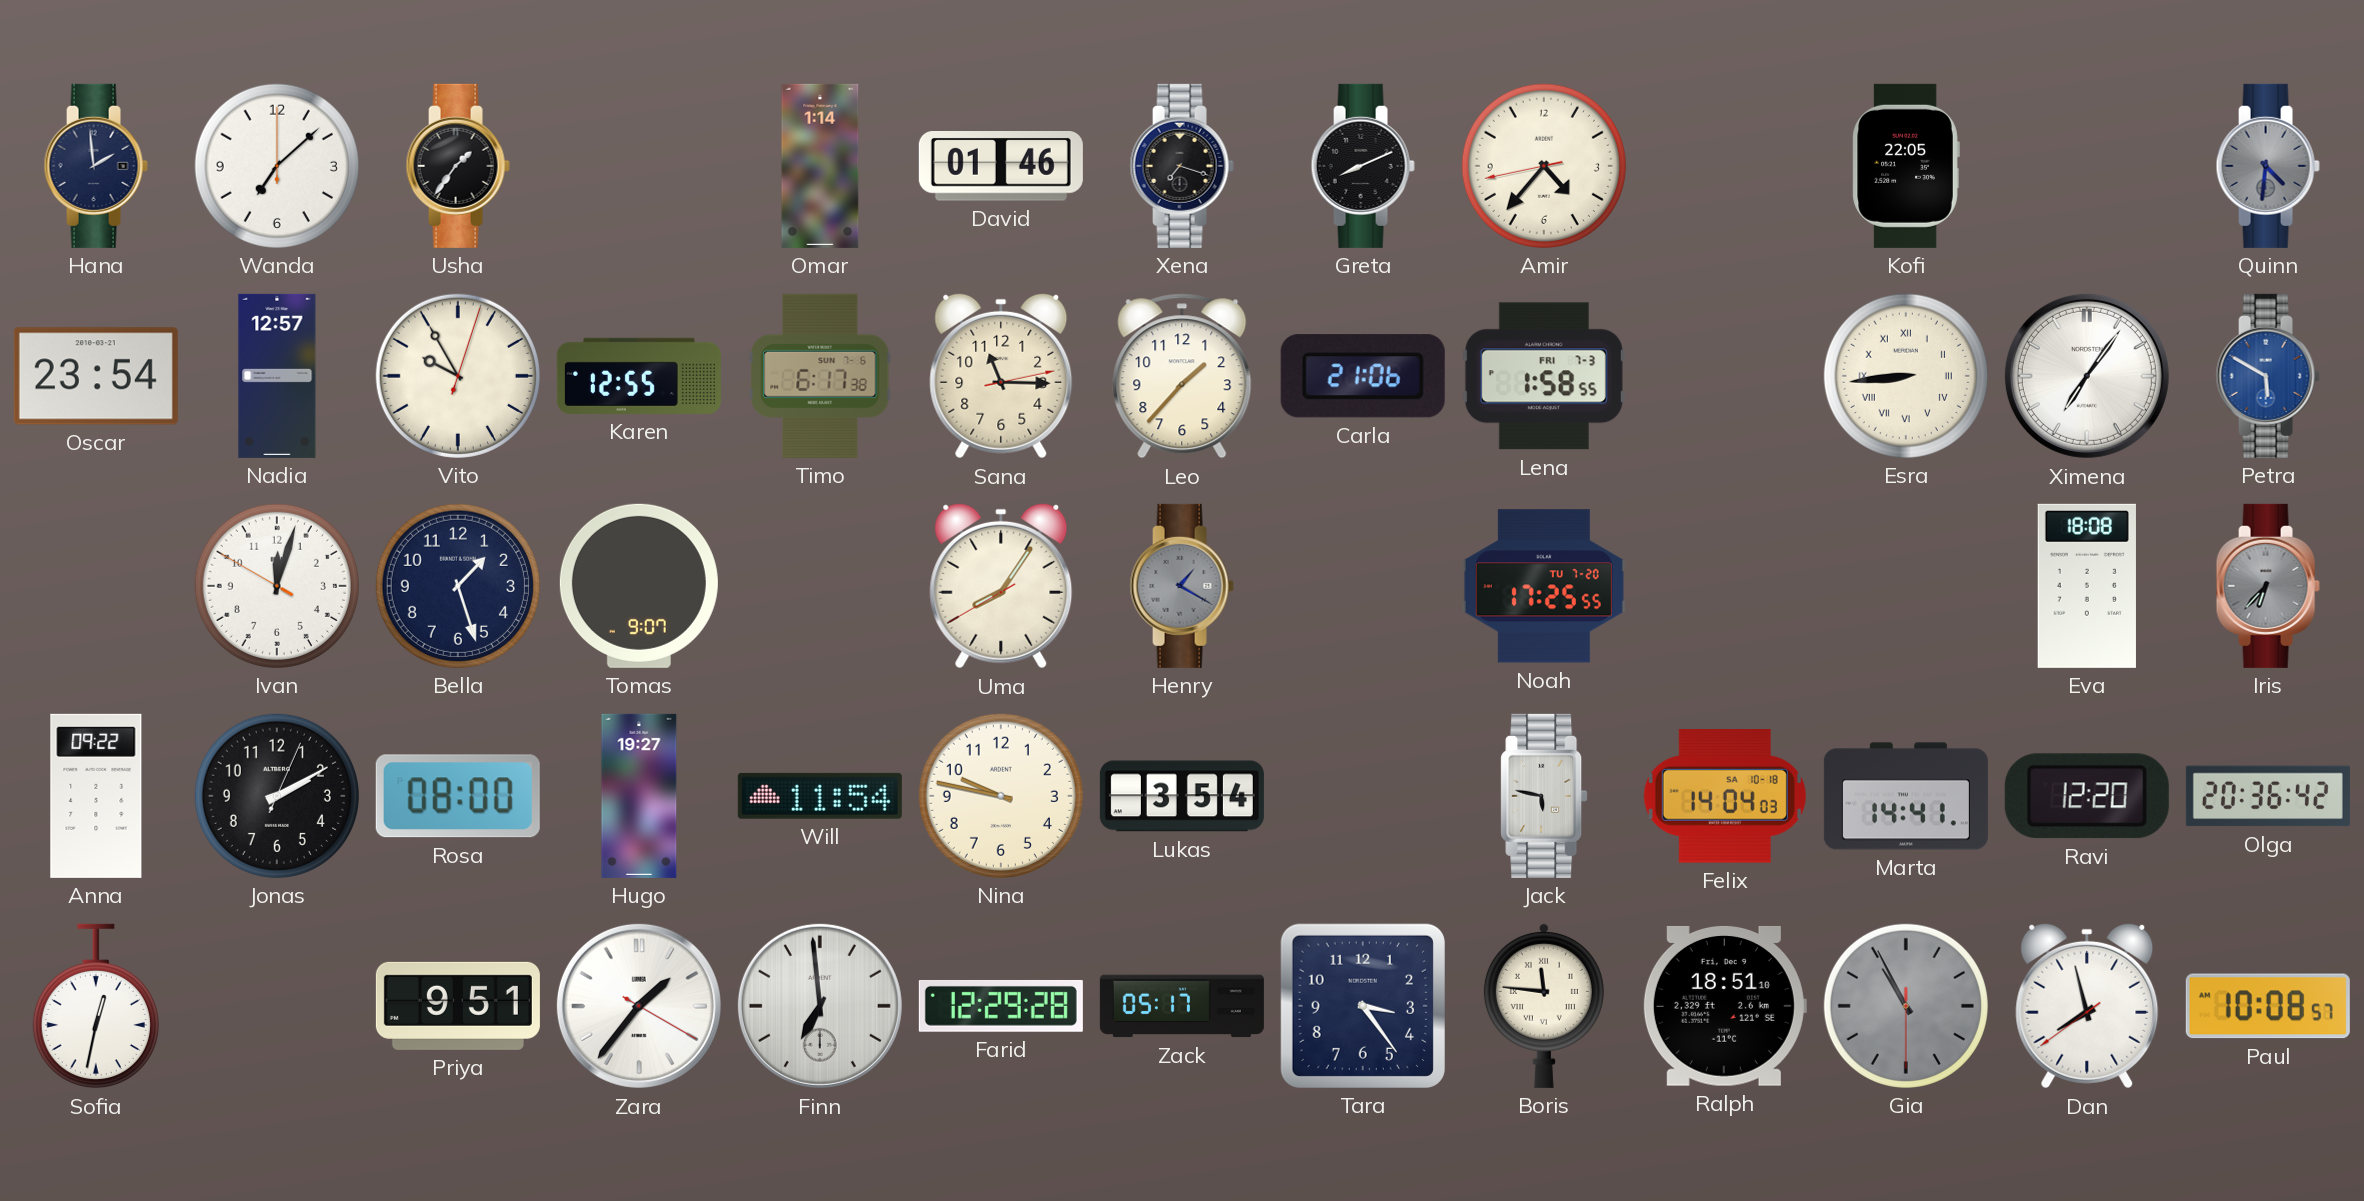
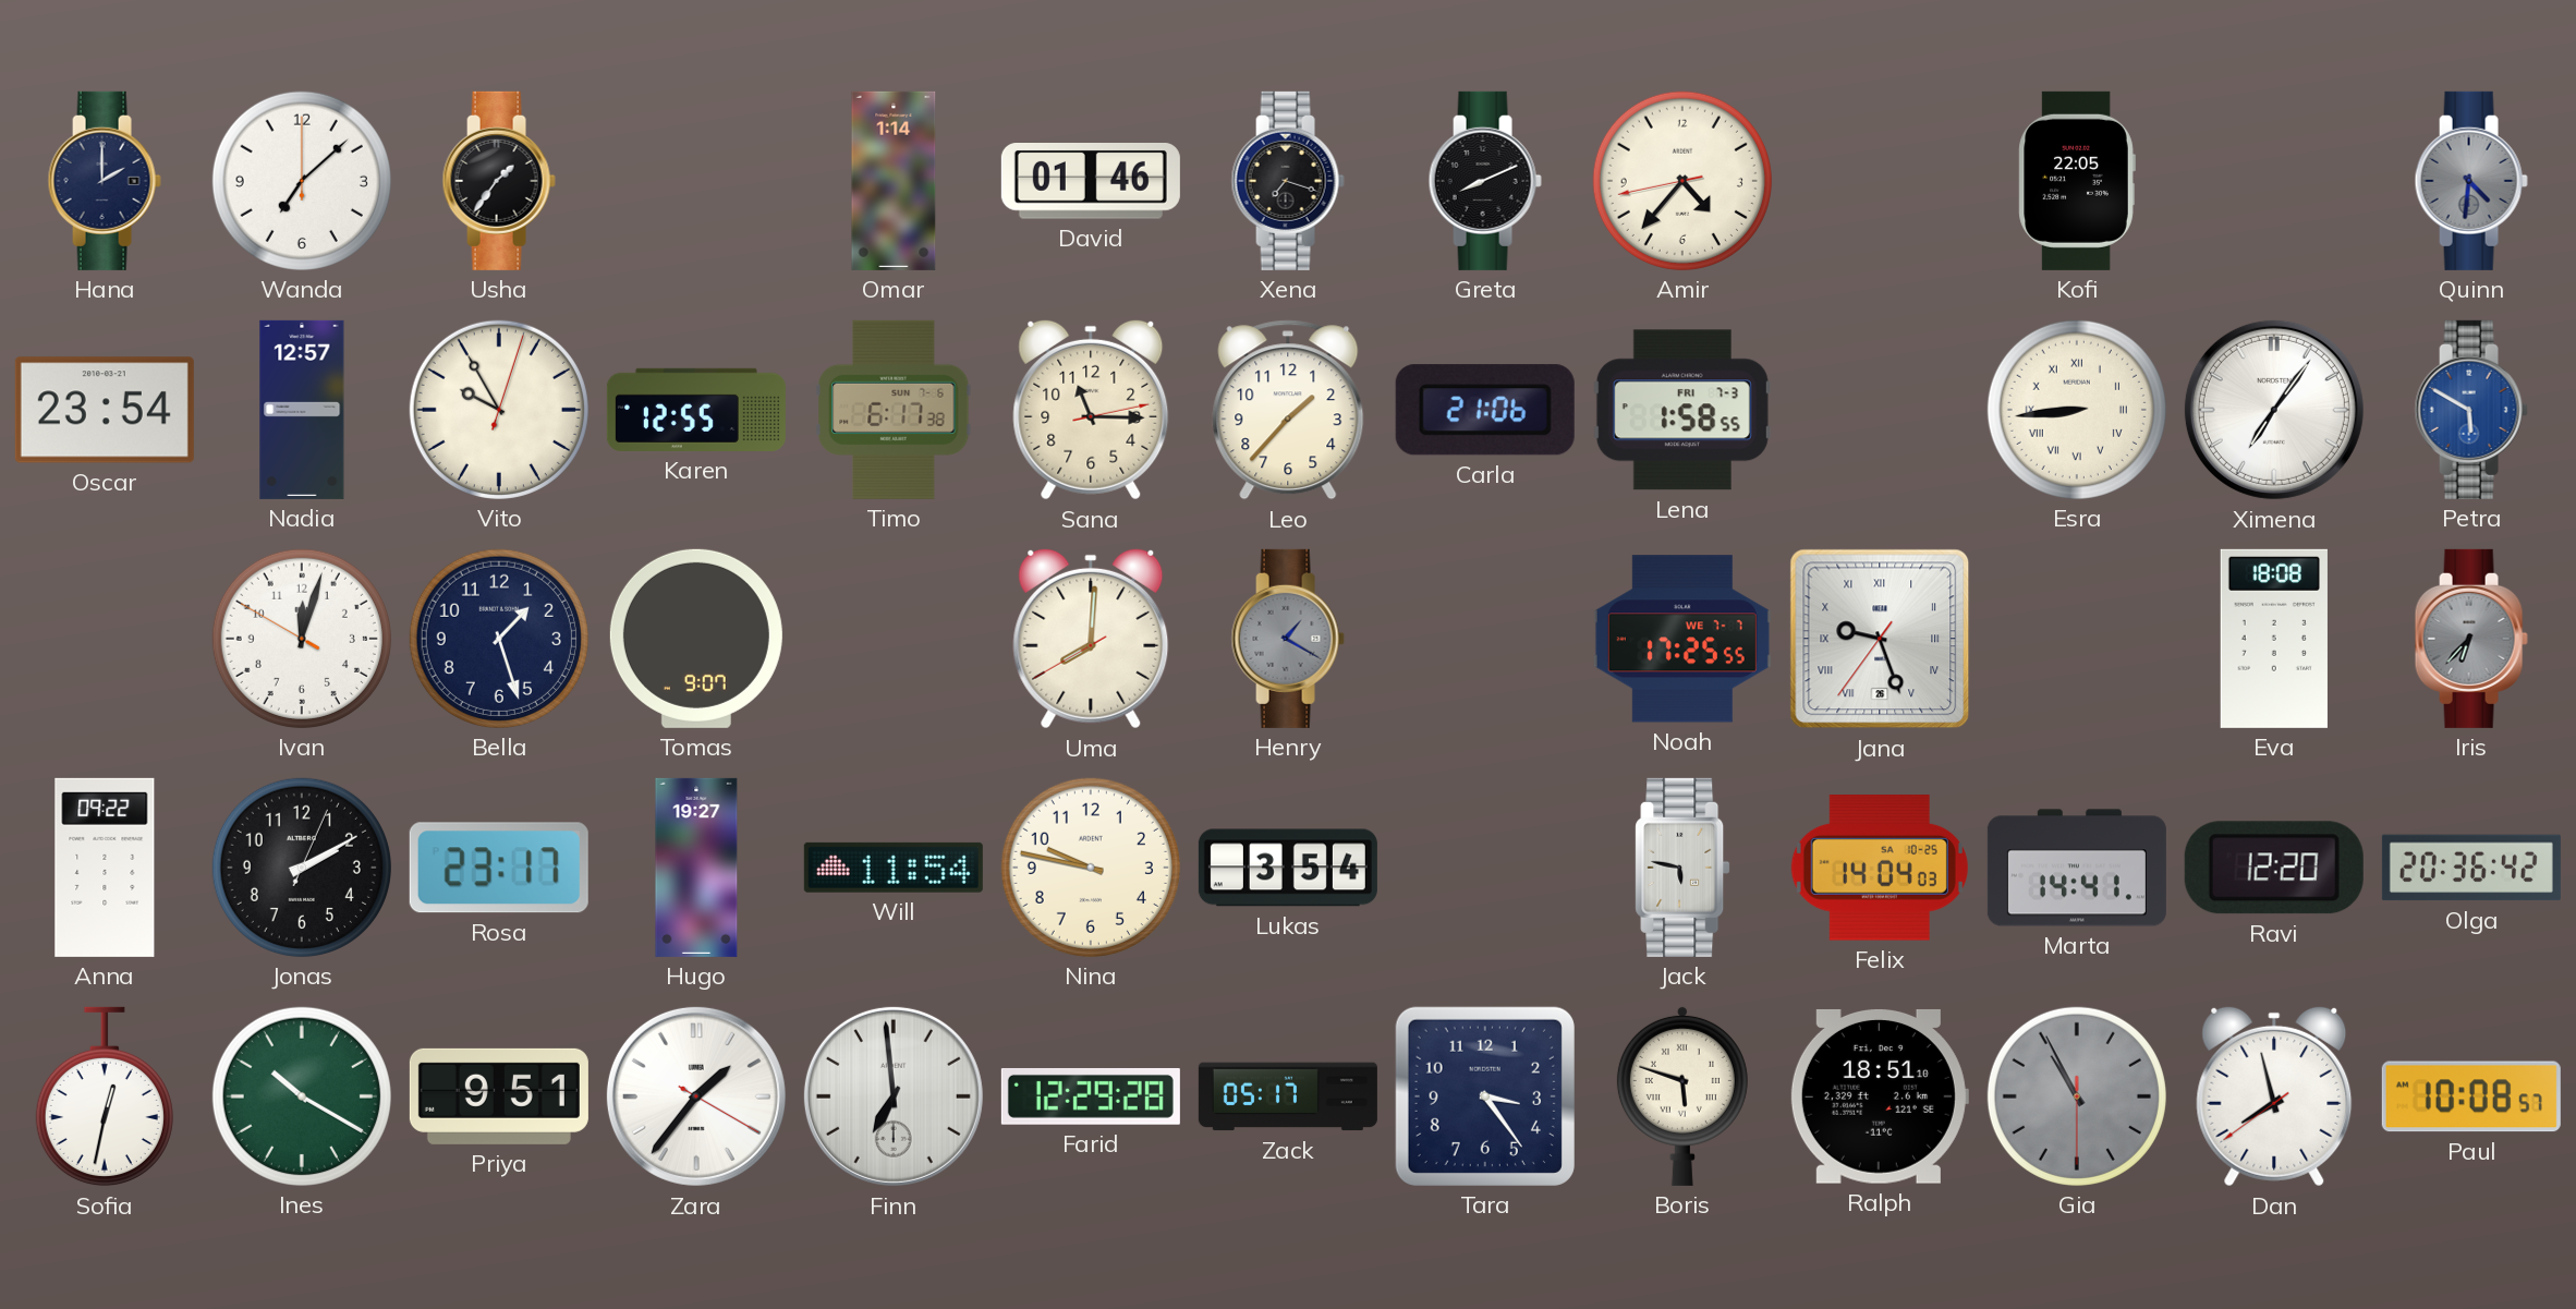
Hana: 1:59 -> 2:00 (105, 181)
Uma: 8:05 -> 8:00 (1091, 639)
Noah date: TU 7-20 -> WE 7-7 (1682, 639)
Jana: none -> 9:26 (1880, 639)
Rosa: 08:00 -> 23:17 (499, 868)
Felix date: SA 10-18 -> SA 10-25 (1880, 869)
Ines: none -> 10:20 (302, 1096)
Boris: 11:46 -> 5:48 (1682, 1095)
